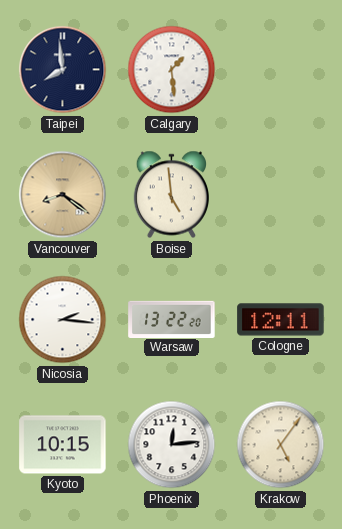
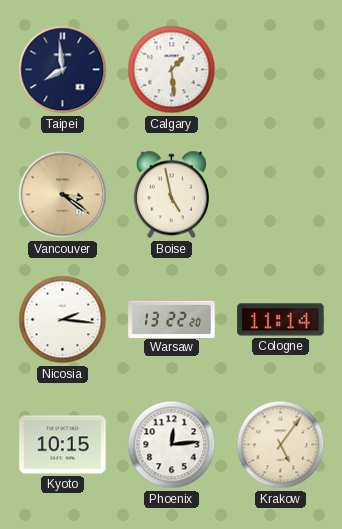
Vancouver: 8:21 -> 3:21 (63, 195)
Boise: 4:59 -> 4:58 (171, 195)
Cologne: 12:11 -> 11:14 (281, 320)
